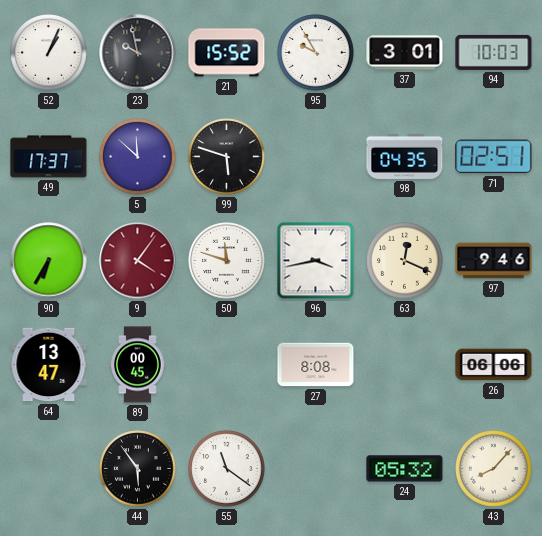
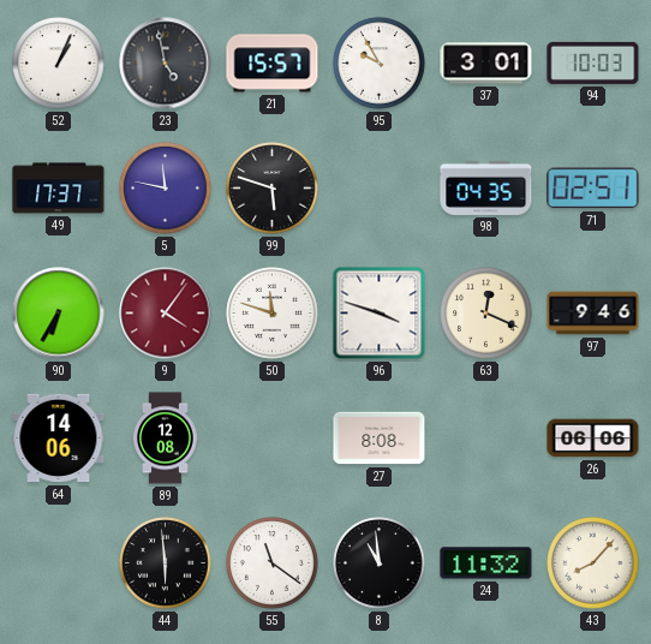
23: 9:58 -> 4:58 (166, 64)
21: 15:52 -> 15:57 (273, 64)
5: 11:52 -> 11:47 (166, 189)
96: 3:43 -> 3:48 (380, 314)
64: 13:47 -> 14:06 (59, 439)
89: 00:45 -> 12:08 (166, 439)
44: 5:54 -> 5:59 (166, 563)
8: none -> 10:59 (380, 563)
24: 05:32 -> 11:32 (486, 563)
